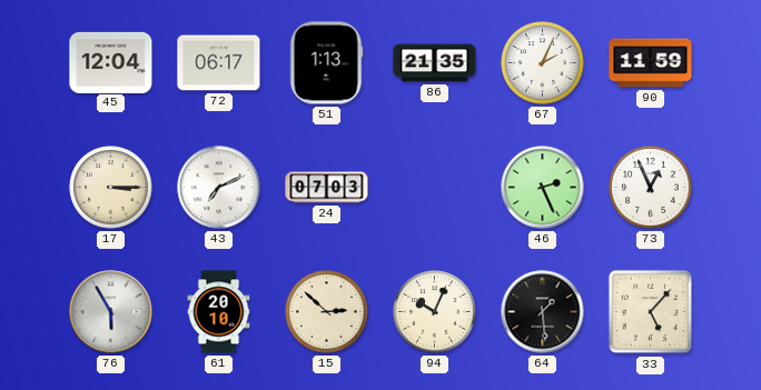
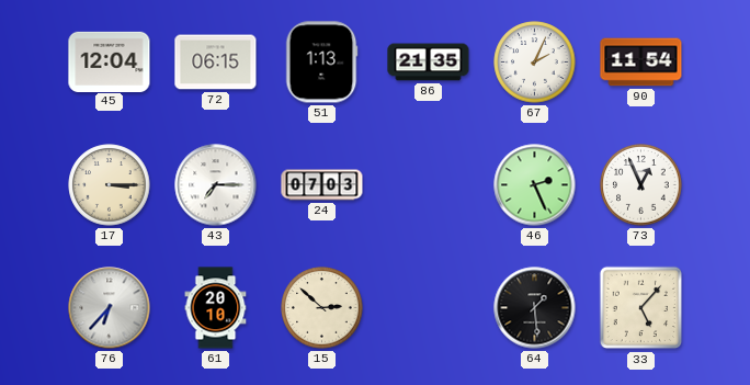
72: 06:17 -> 06:15 (216, 63)
90: 11:59 -> 11:54 (641, 63)
43: 7:11 -> 7:15 (216, 185)
76: 5:55 -> 6:37 (110, 308)
94: 10:04 -> none (435, 312)
